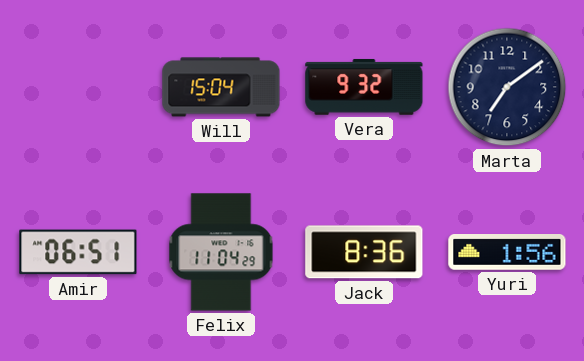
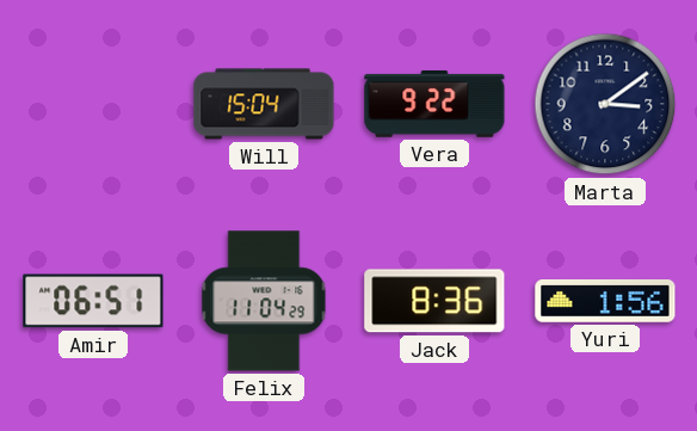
Vera: 9:32 -> 9:22 (434, 104)
Marta: 7:09 -> 3:09 (605, 104)
